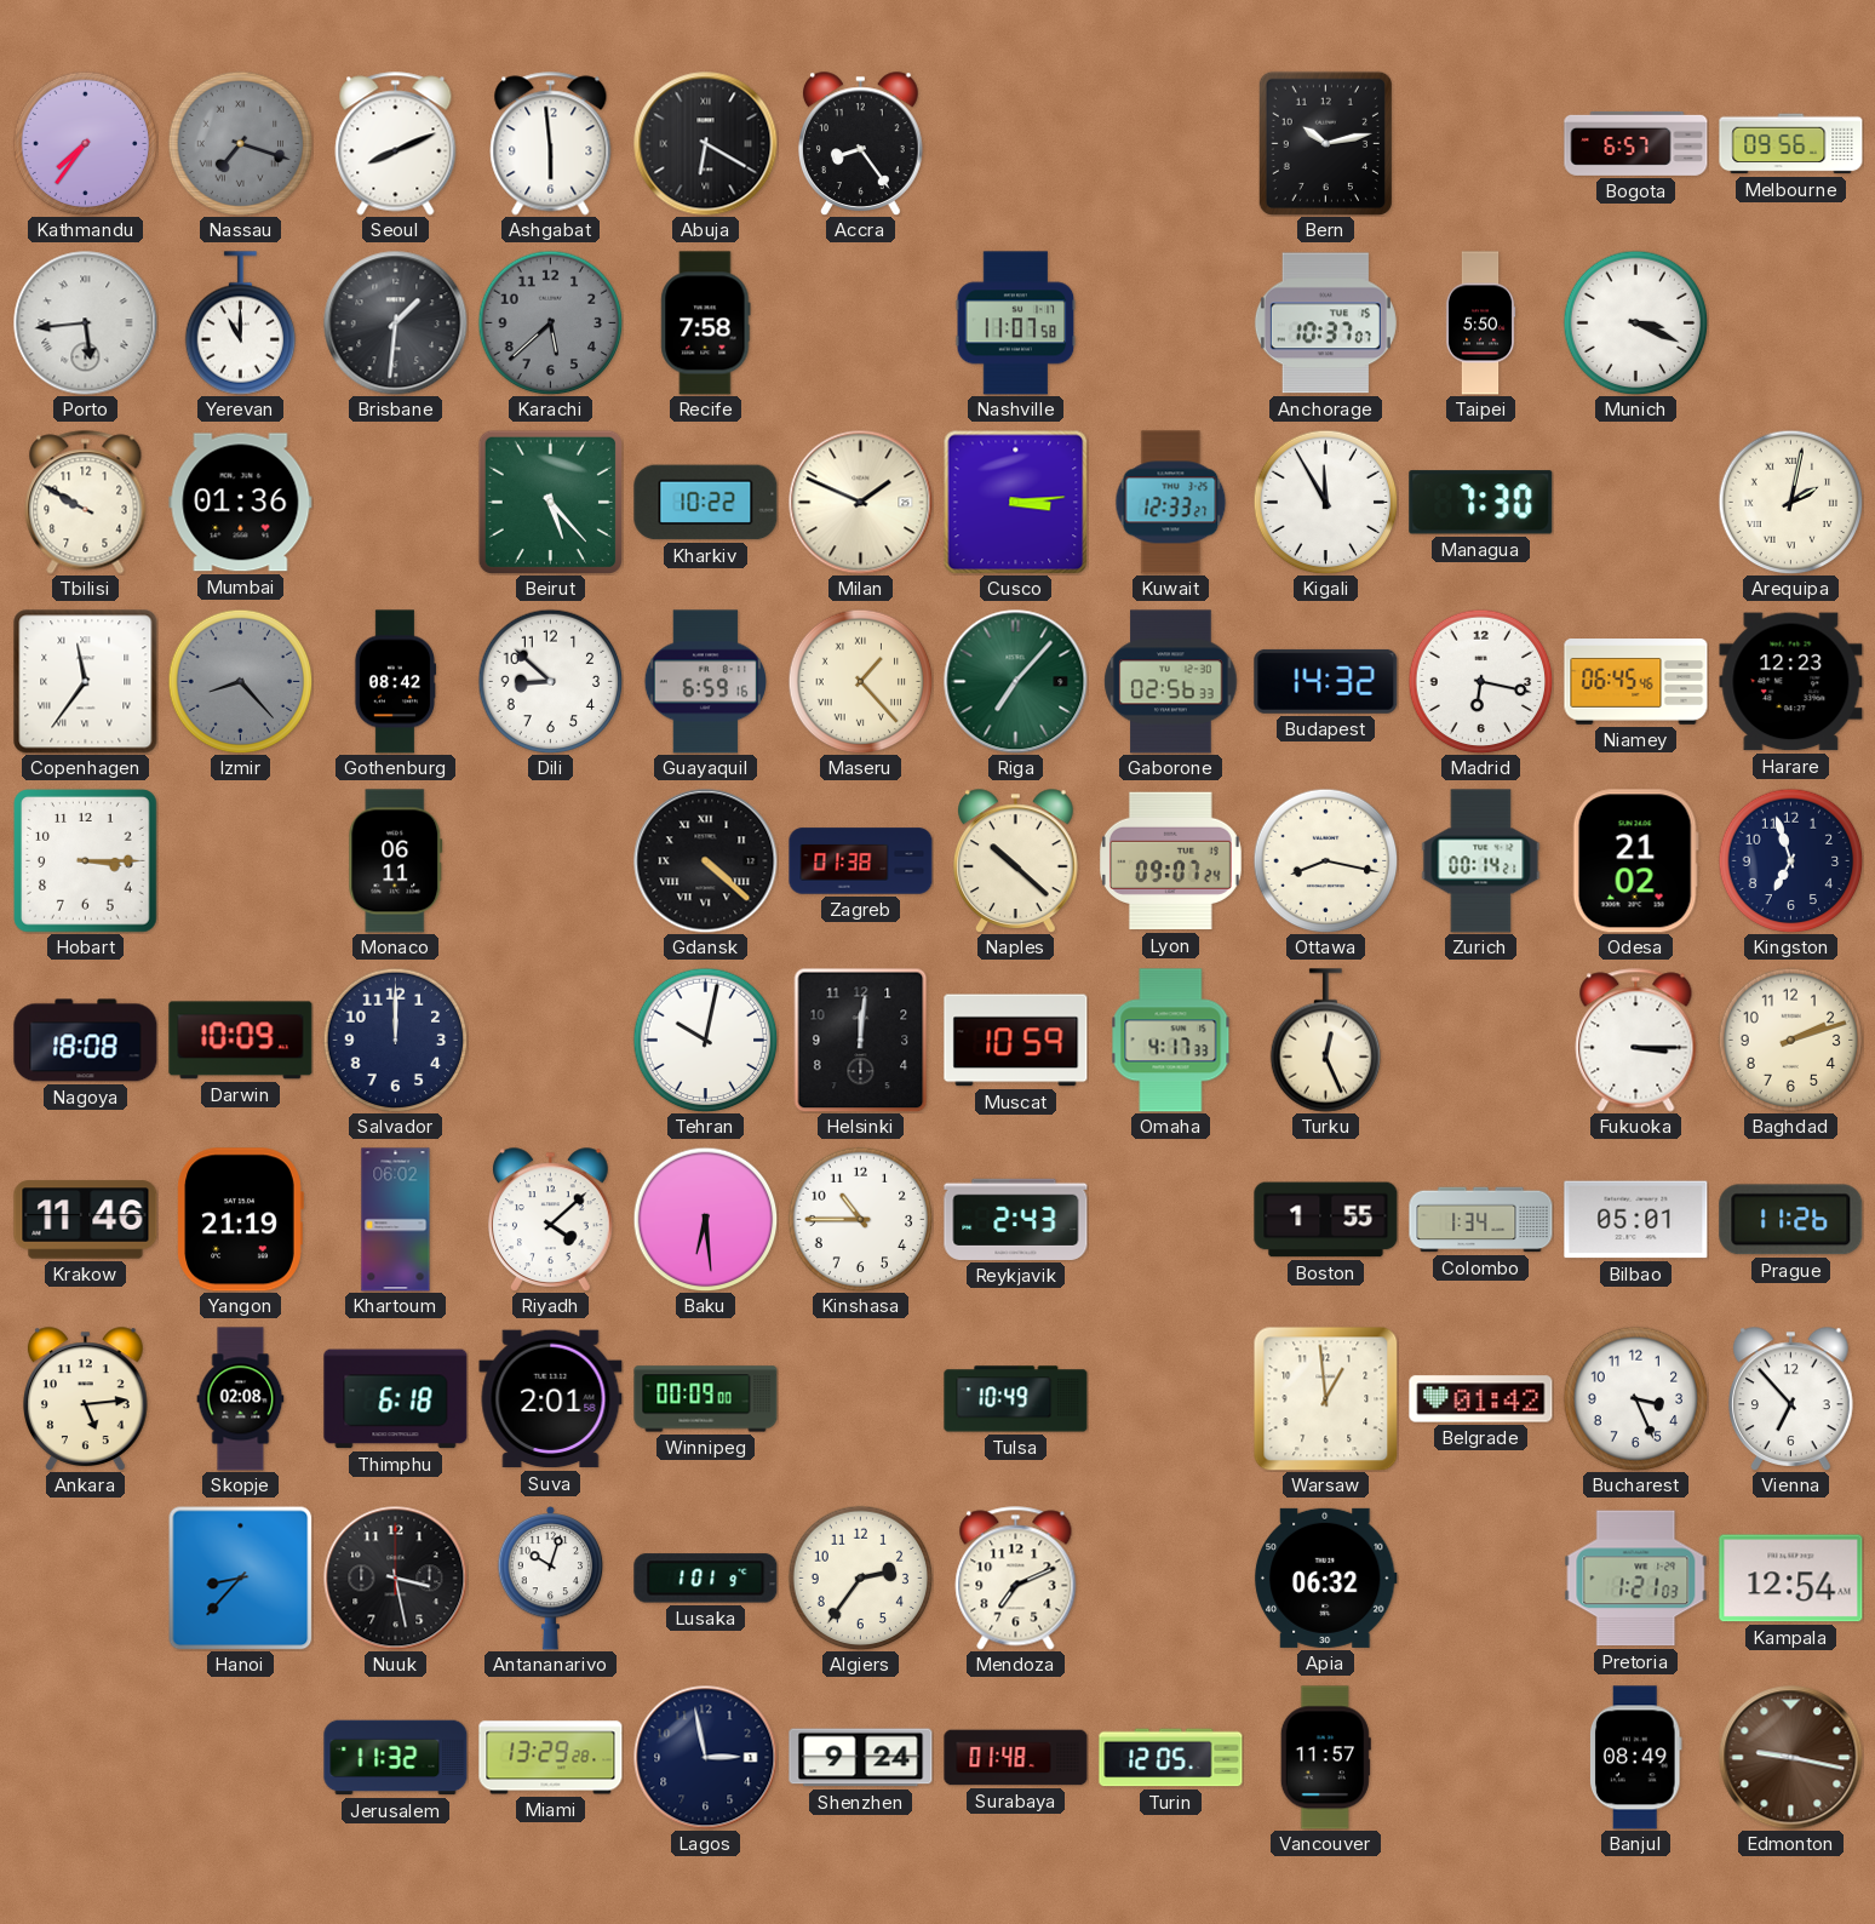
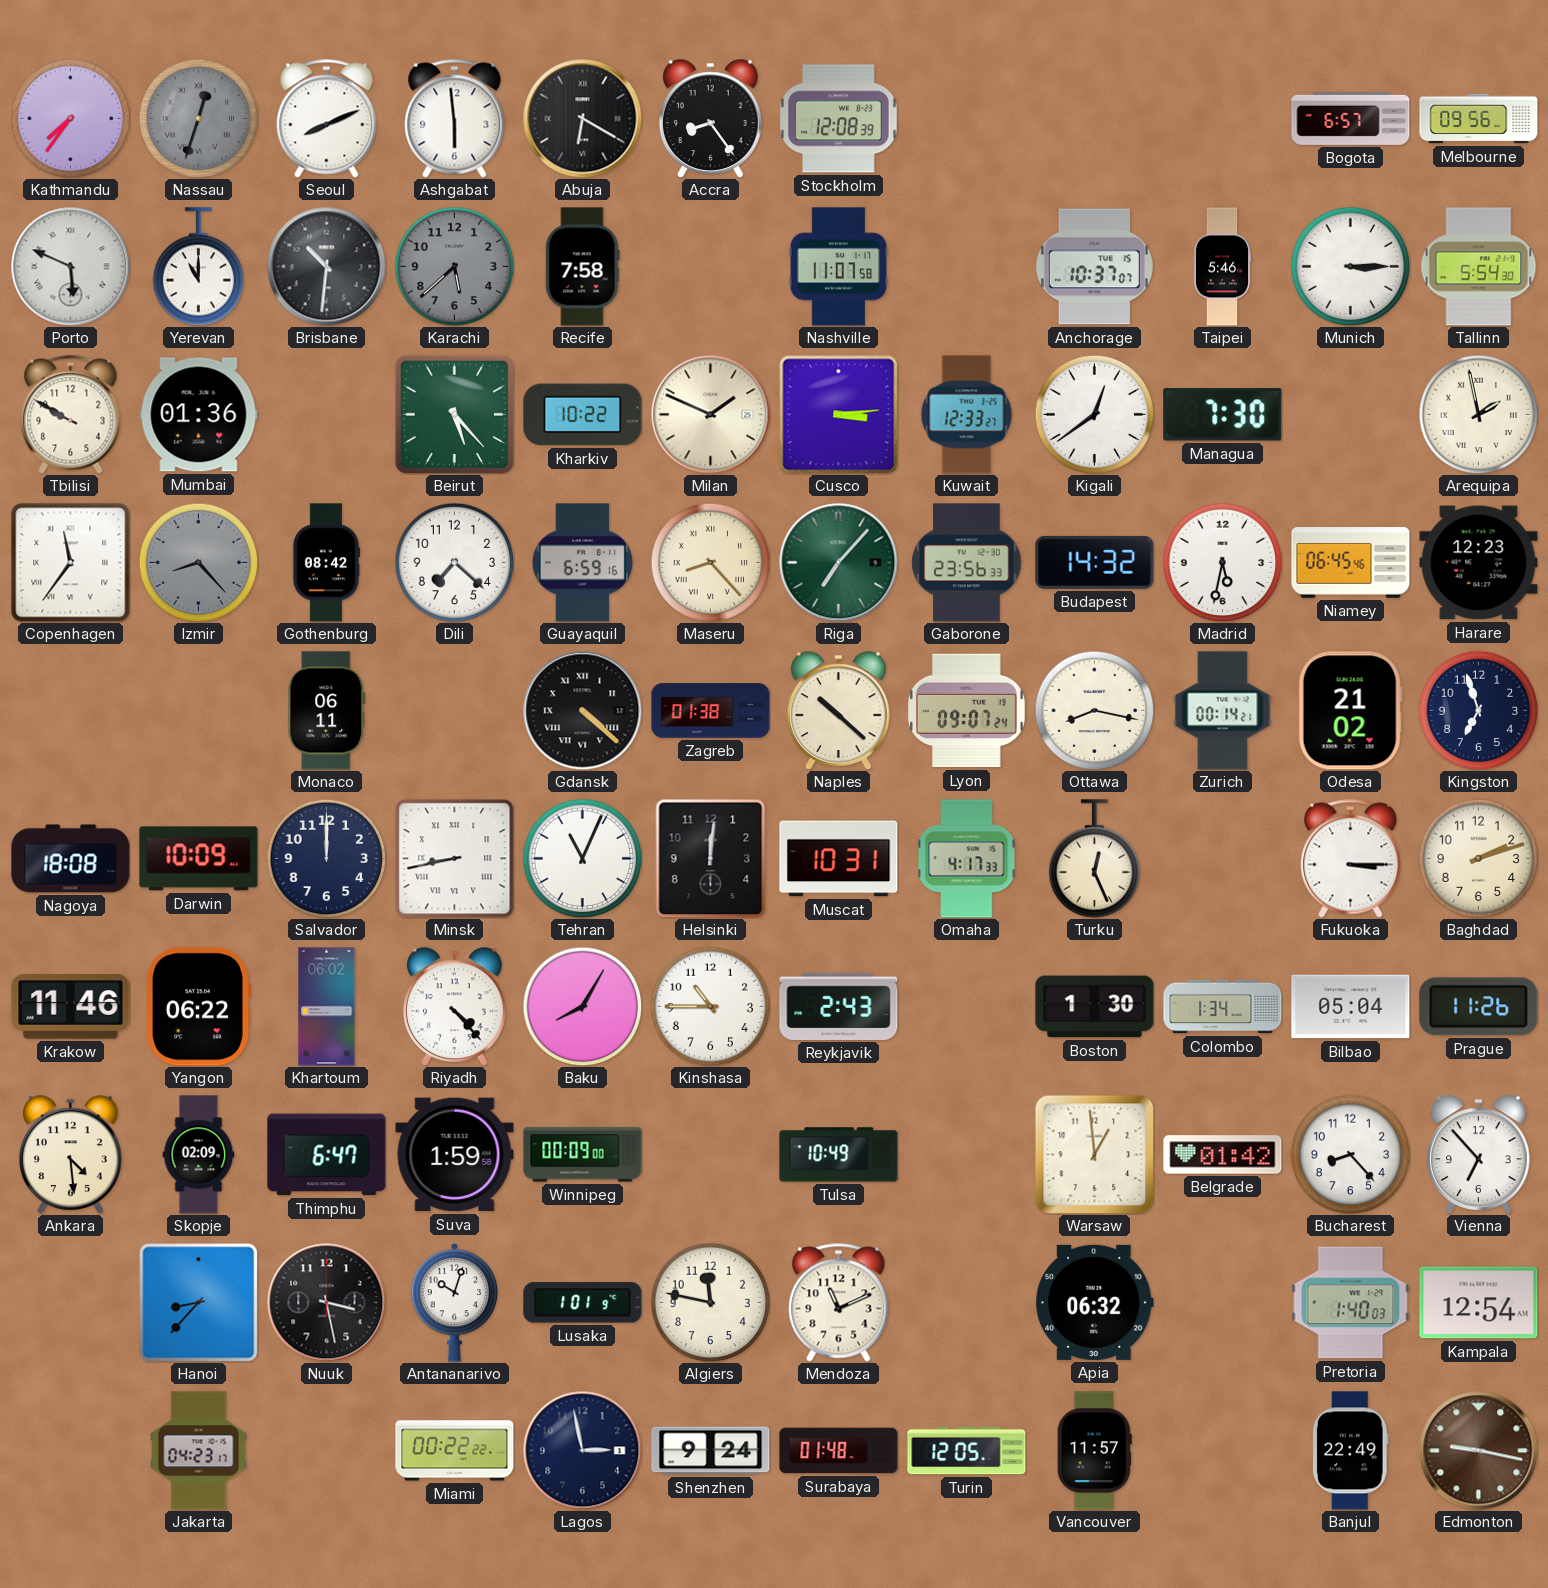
Nassau: 7:18 -> 12:33 (198, 118)
Stockholm: none -> 12:08 (839, 119)
Bern: 10:13 -> none (1325, 143)
Porto: 5:44 -> 5:49 (71, 267)
Brisbane: 1:31 -> 10:31 (327, 267)
Taipei: 5:50 -> 5:46 (1222, 267)
Munich: 3:19 -> 3:15 (1350, 266)
Tallinn: none -> 5:54 (1479, 267)
Kigali: 11:55 -> 12:39 (1094, 414)
Arequipa: 2:02 -> 1:58 (1478, 414)
Dili: 8:52 -> 7:22 (454, 562)
Maseru: 1:23 -> 8:23 (710, 562)
Gaborone: 02:56 -> 23:56 (967, 563)
Madrid: 6:17 -> 5:32 (1222, 562)
Hobart: 3:15 -> none (86, 861)
Minsk: none -> 8:43 (455, 859)
Tehran: 10:02 -> 11:04 (582, 858)
Muscat: 10:59 -> 10:31 (839, 859)
Yangon: 21:19 -> 06:22 (198, 1007)
Riyadh: 4:08 -> 4:23 (455, 1006)
Baku: 6:29 -> 8:05 (582, 1006)
Boston: 1:55 -> 1:30 (1095, 1007)
Bilbao: 05:01 -> 05:04 (1351, 1007)
Ankara: 5:14 -> 4:29 (71, 1154)
Skopje: 02:08 -> 02:09 (199, 1155)
Thimphu: 6:18 -> 6:47 (327, 1155)
Suva: 2:01 -> 1:59 (455, 1155)
Bucharest: 3:26 -> 8:23 (1350, 1154)
Algiers: 2:36 -> 11:47 (710, 1302)
Mendoza: 7:11 -> 11:11 (839, 1303)
Pretoria: 1:21 -> 1:40 (1351, 1303)
Jakarta: none -> 04:23 (199, 1451)
Jerusalem: 11:32 -> none (396, 1758)
Miami: 13:29 -> 00:22 (455, 1451)
Banjul: 08:49 -> 22:49 (1351, 1451)
